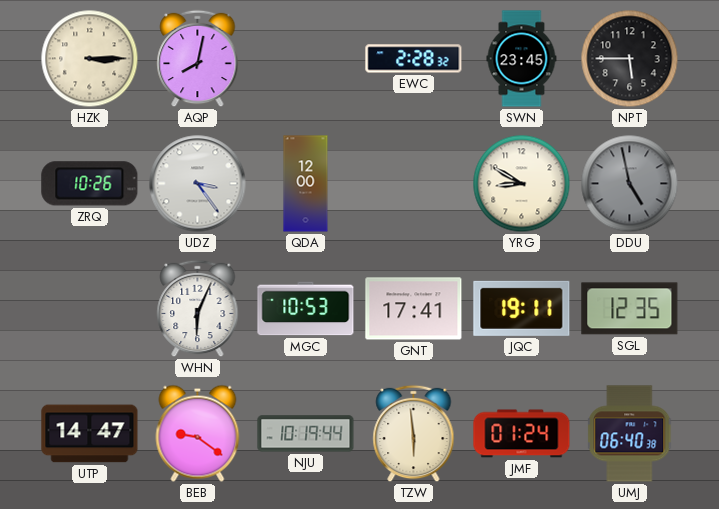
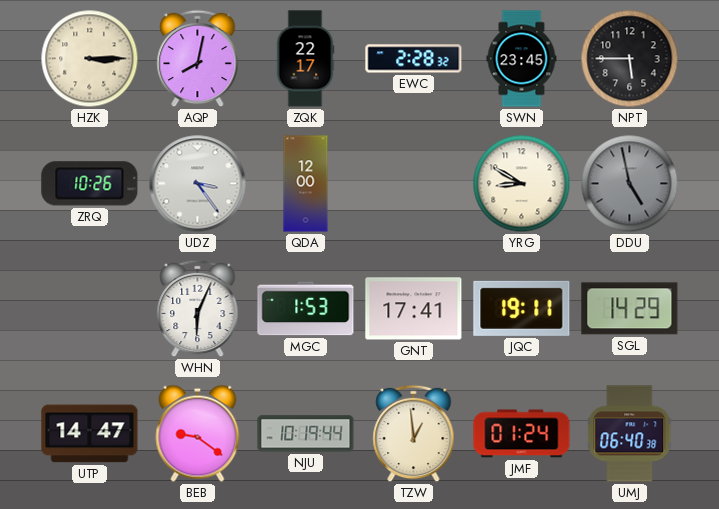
ZQK: none -> 22:17 (305, 59)
MGC: 10:53 -> 1:53 (306, 309)
SGL: 12:35 -> 14:29 (630, 309)
TZW: 5:59 -> 12:59 (414, 434)
